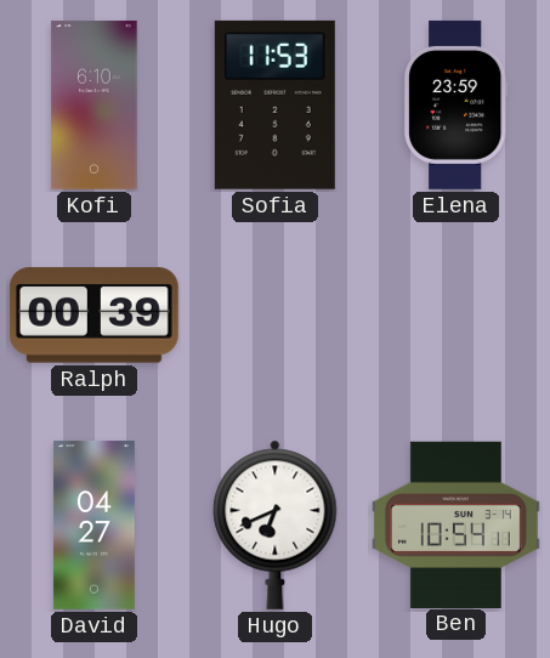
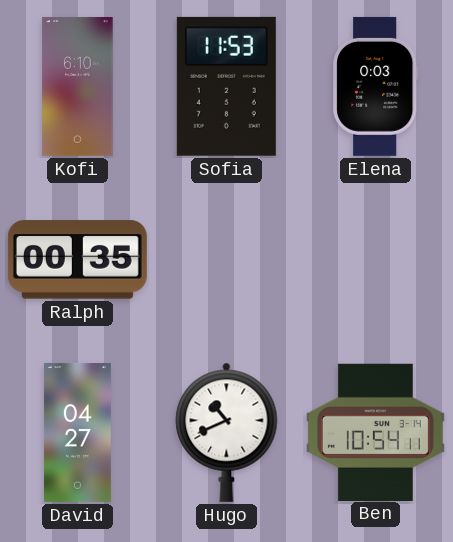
Elena: 23:59 -> 0:03 (376, 86)
Ralph: 00:39 -> 00:35 (77, 260)
Hugo: 6:41 -> 10:41 (227, 432)
